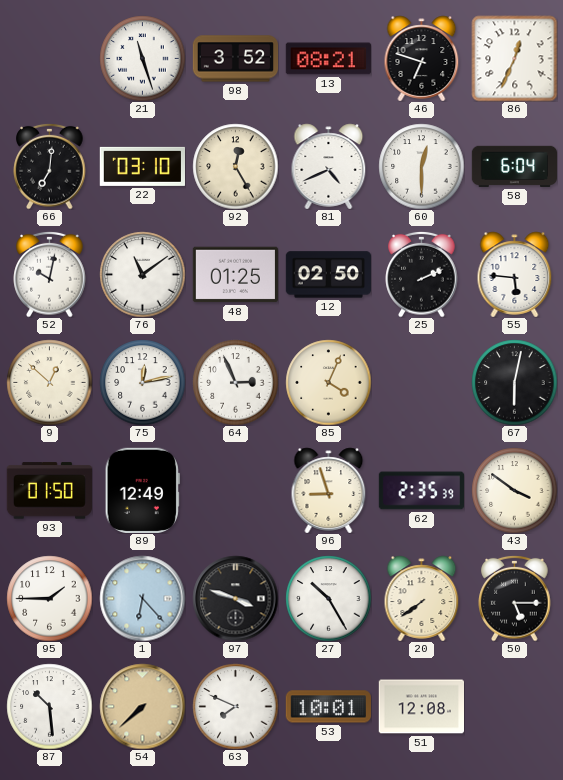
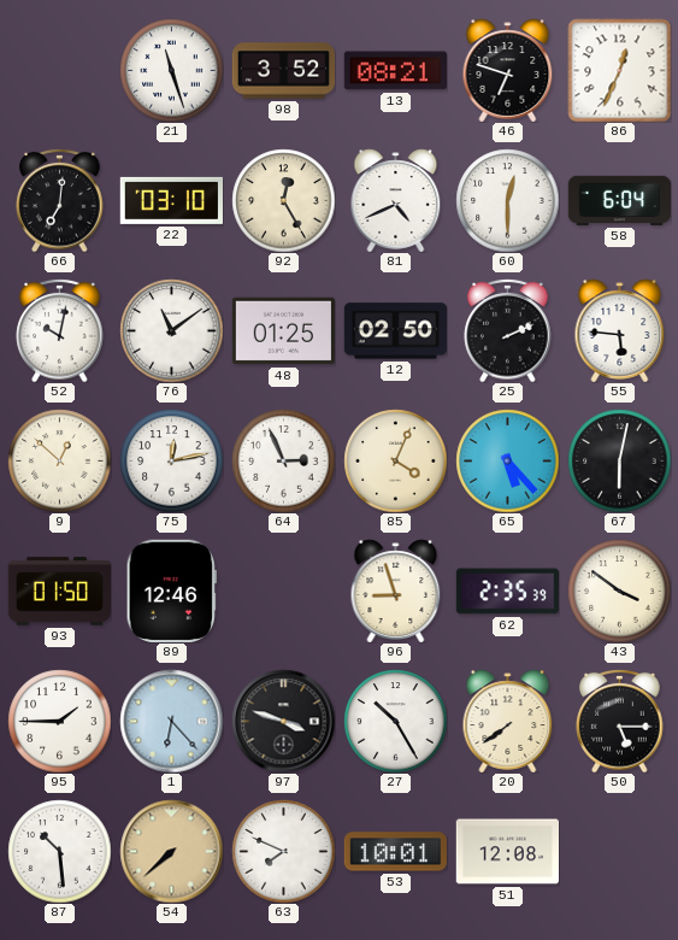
65: none -> 5:23 (507, 460)
89: 12:49 -> 12:46 (171, 591)
